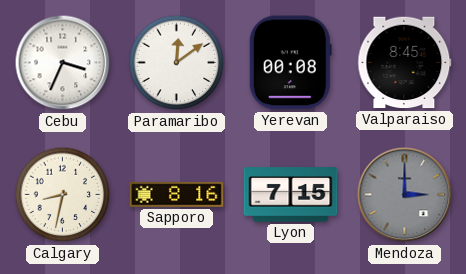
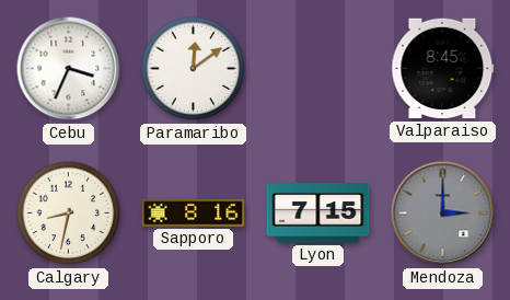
Yerevan: 00:08 -> none (290, 63)
